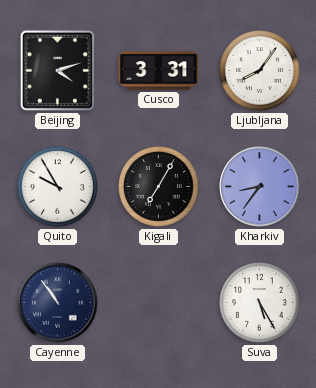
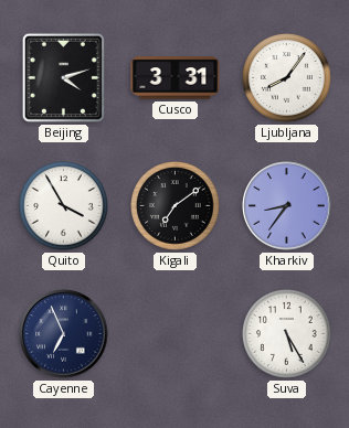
Quito: 9:55 -> 3:55 (64, 206)
Kigali: 7:05 -> 7:09 (176, 206)
Cayenne: 10:54 -> 6:56 (64, 334)
